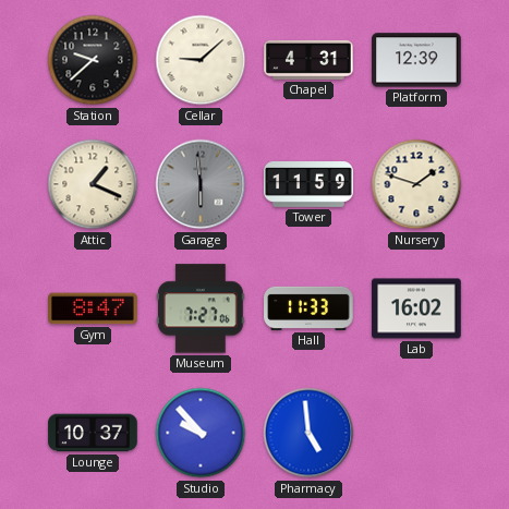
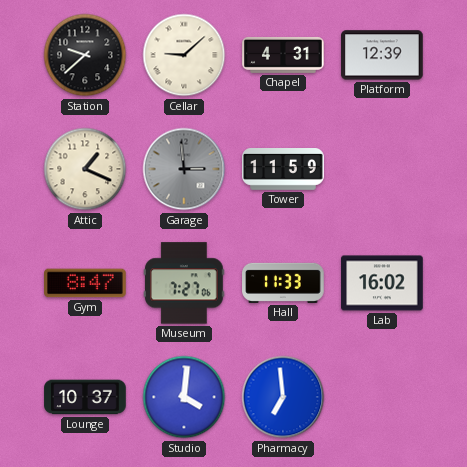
Garage: 5:59 -> 2:59 (184, 169)
Nursery: 1:48 -> none (416, 184)
Studio: 9:53 -> 4:01 (184, 397)
Pharmacy: 4:59 -> 6:59 (283, 397)
